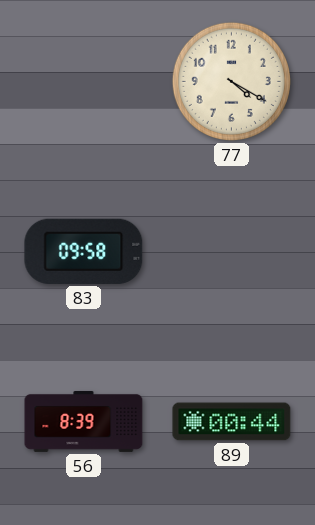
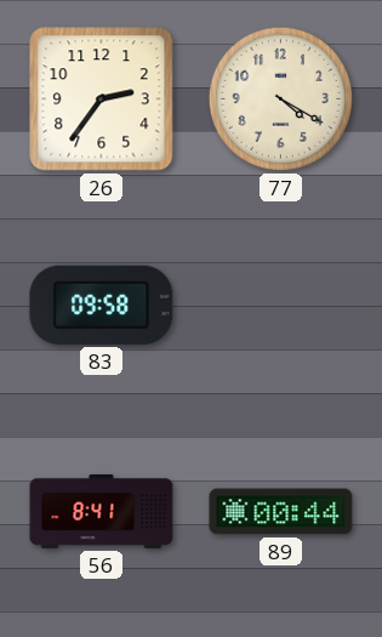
26: none -> 2:36 (102, 99)
56: 8:39 -> 8:41 (102, 512)
